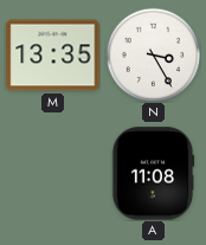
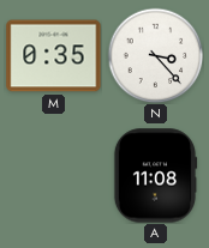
M: 13:35 -> 0:35 (54, 56)
N: 3:25 -> 3:23 (155, 55)
